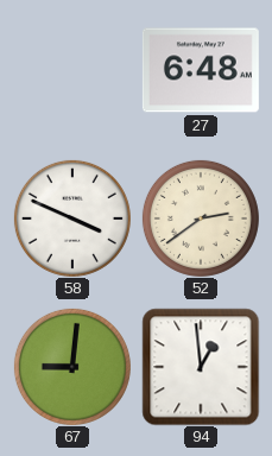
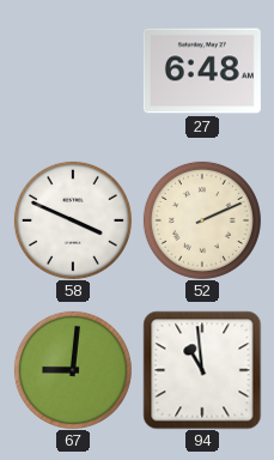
52: 2:39 -> 2:11 (202, 220)
94: 12:59 -> 10:59 (202, 370)
